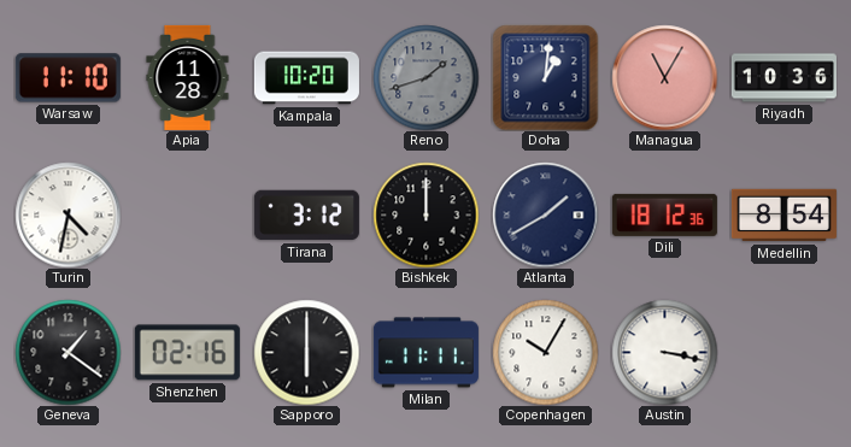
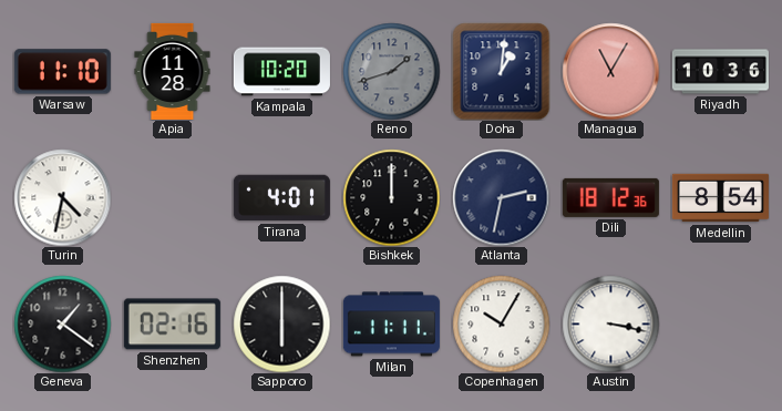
Tirana: 3:12 -> 4:01 (281, 198)
Atlanta: 1:40 -> 2:32 (501, 197)
